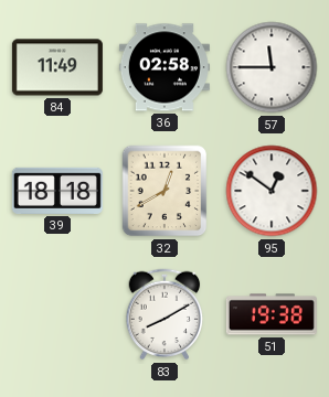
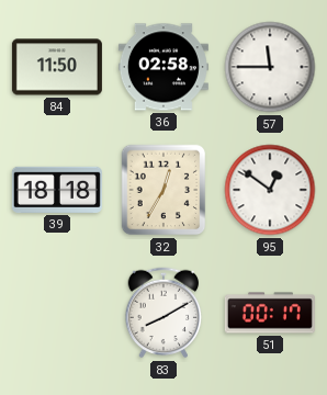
84: 11:49 -> 11:50 (57, 67)
32: 12:40 -> 12:35 (163, 190)
51: 19:38 -> 00:17 (270, 313)
